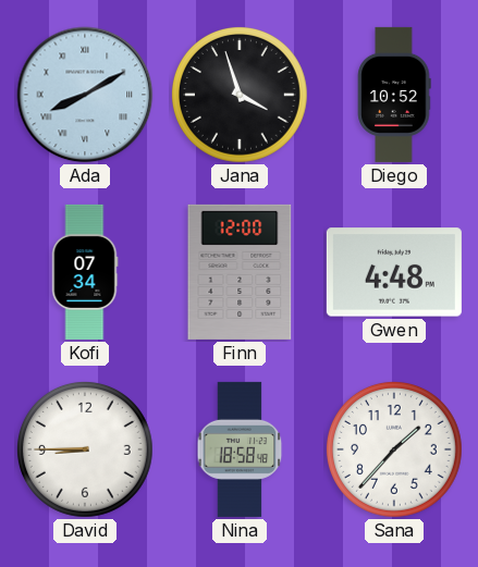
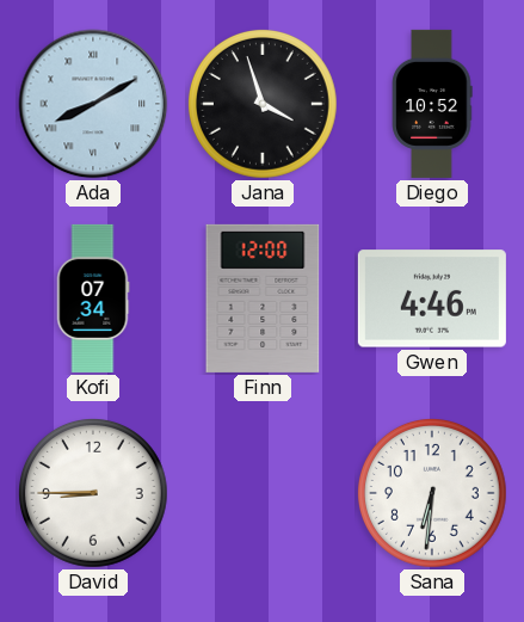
Gwen: 4:48 -> 4:46 (432, 298)
Nina: 18:58 -> none (240, 449)
Sana: 1:37 -> 6:31 (433, 494)
